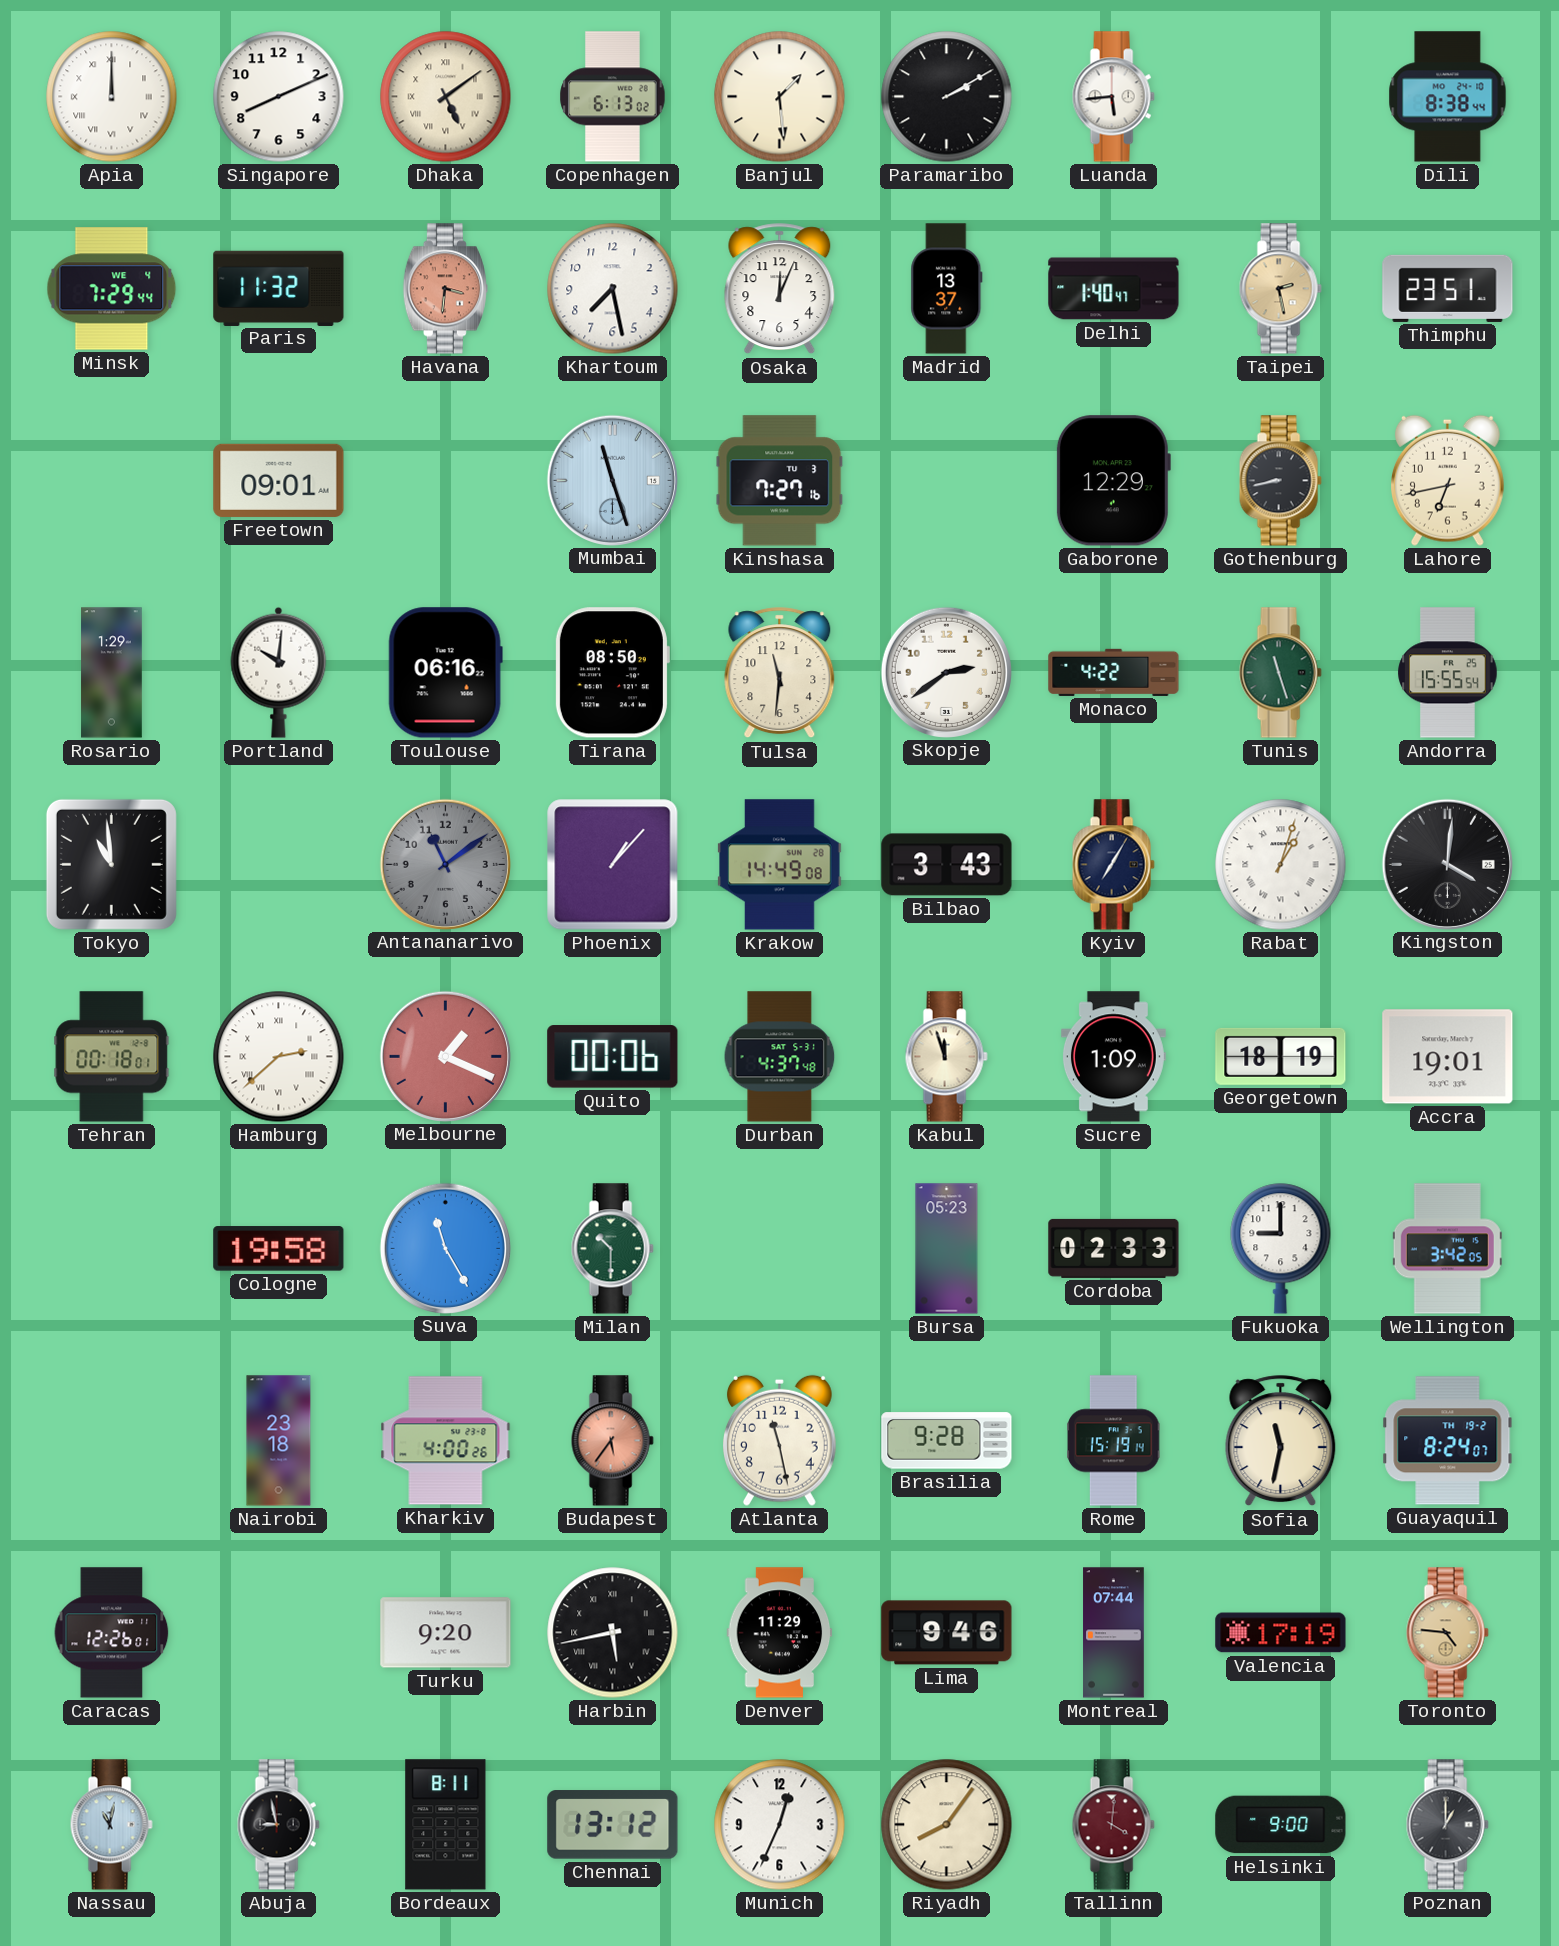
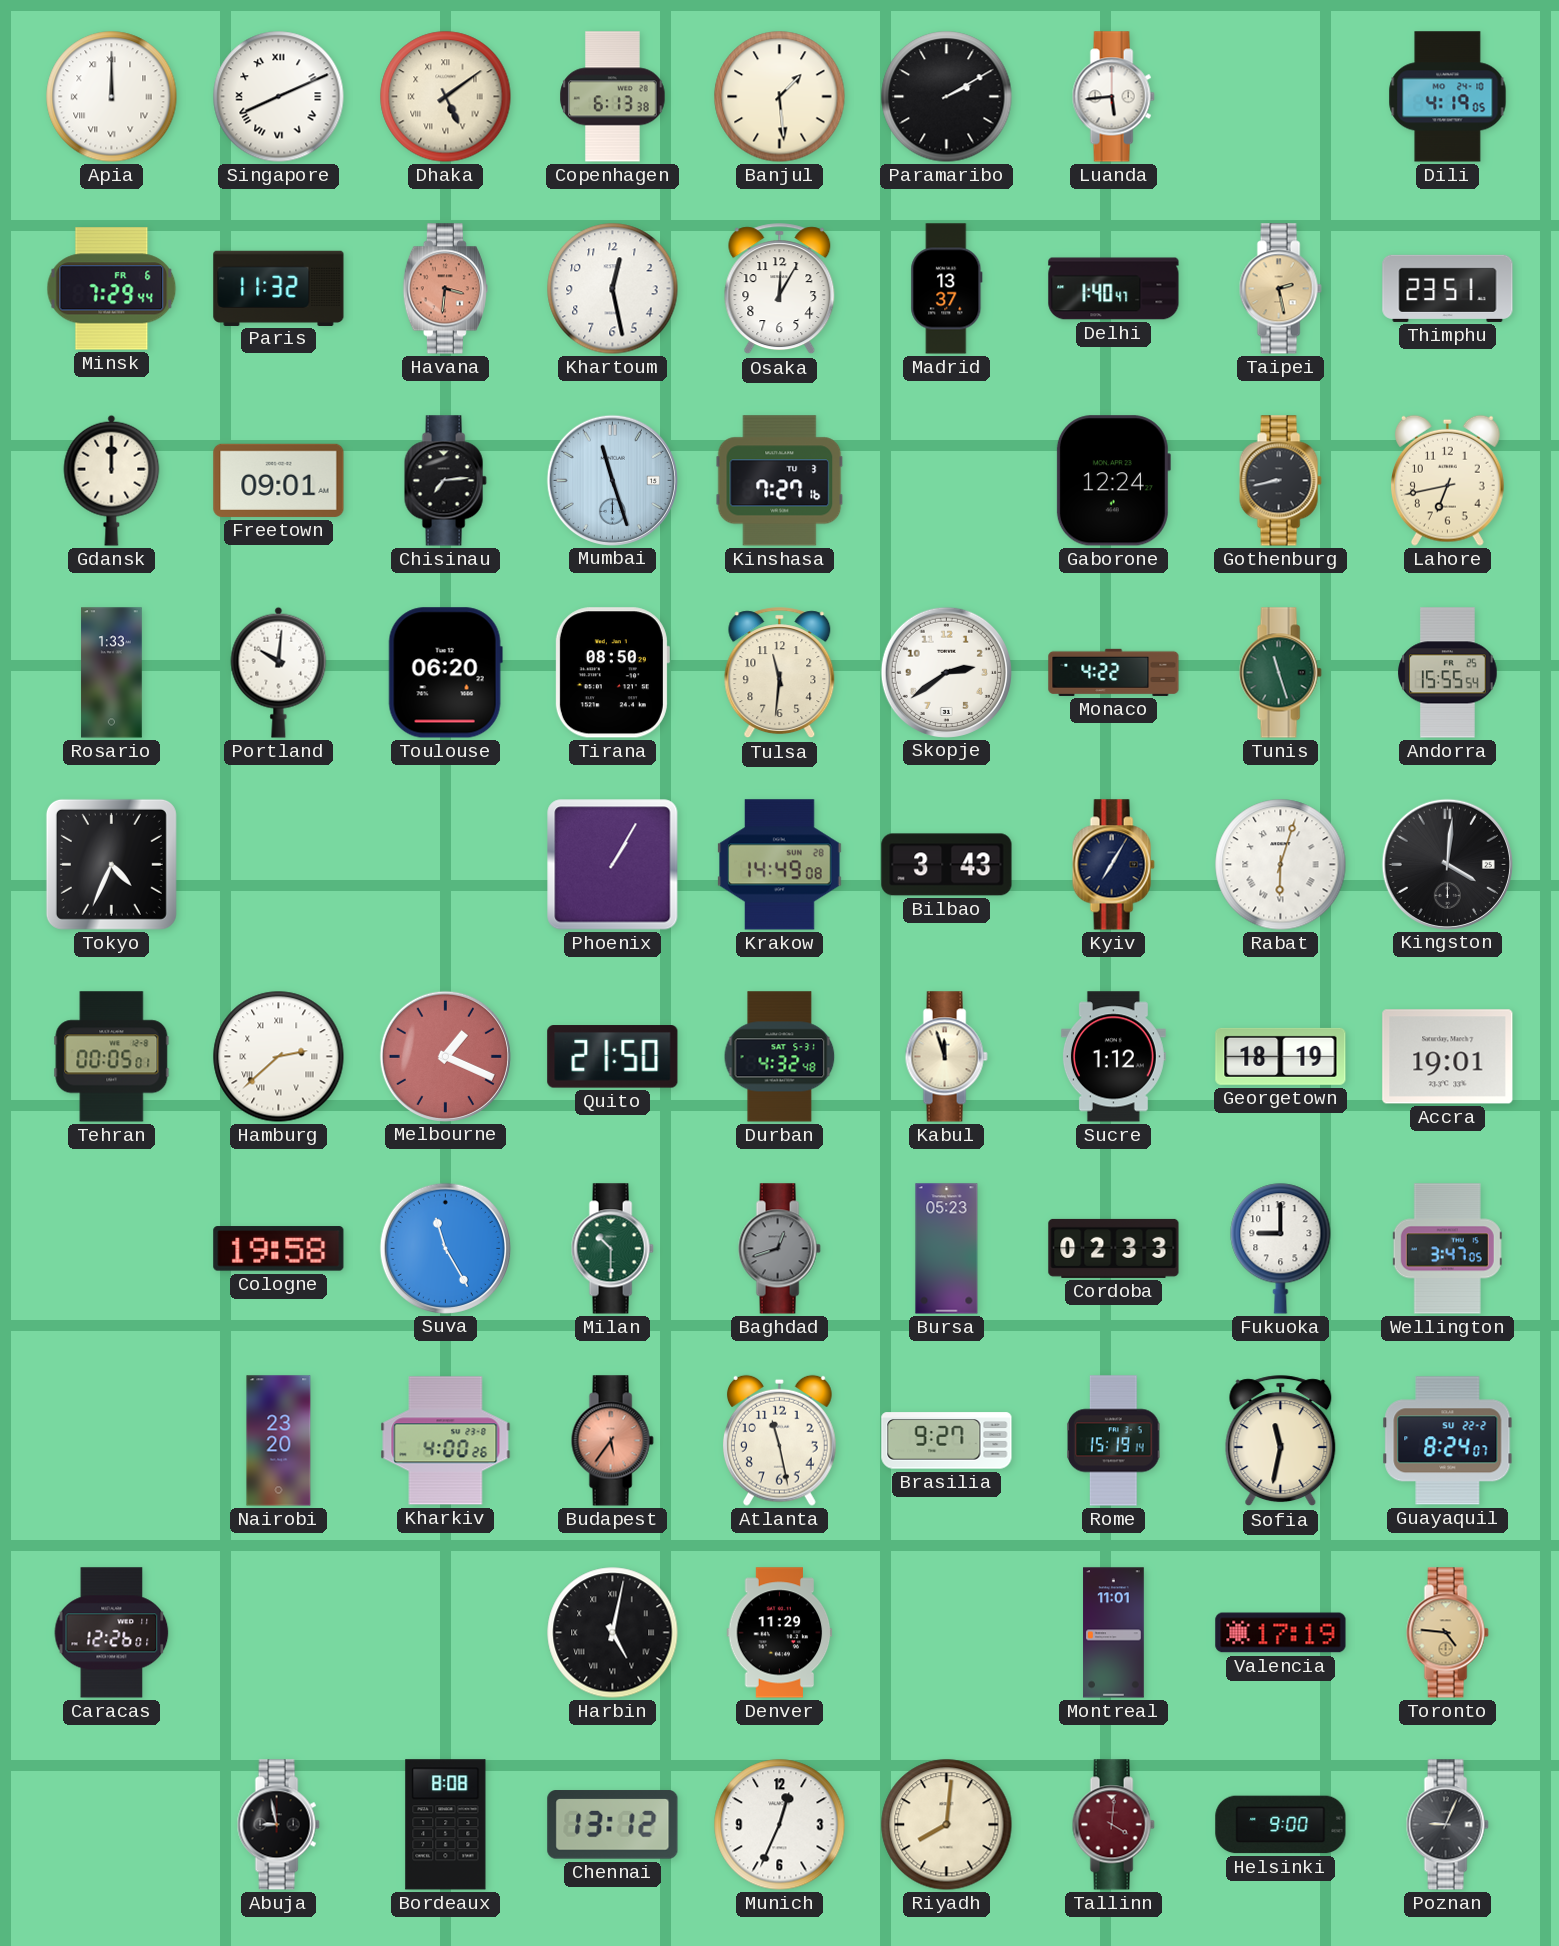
Singapore numerals: Arabic -> Roman (279, 97)
Copenhagen: 6:13:02 -> 6:13:38 (613, 97)
Dili: 8:38 -> 4:19 (1448, 97)
Minsk date: WE 4 -> FR 6 (112, 289)
Khartoum: 7:28 -> 12:28 (613, 289)
Osaka: 12:04 -> 12:05 (780, 289)
Gdansk: none -> 12:00 (112, 480)
Chisinau: none -> 7:14 (445, 481)
Gaborone: 12:29 -> 12:24 (1113, 481)
Rosario: 1:29 -> 1:33 (112, 673)
Toulouse: 06:16 -> 06:20 (445, 673)
Tokyo: 10:59 -> 4:34 (111, 864)
Antananarivo: 11:09 -> none (445, 864)
Phoenix: 1:07 -> 1:05 (613, 865)
Rabat: 1:03 -> 6:03 (1281, 865)
Tehran: 00:18 -> 00:05 (112, 1057)
Quito: 00:06 -> 21:50 (613, 1057)
Durban: 4:37 -> 4:32 (780, 1057)
Sucre: 1:09 -> 1:12 (1113, 1057)
Baghdad: none -> 12:42 (779, 1249)
Wellington: 3:42 -> 3:47 (1447, 1249)
Nairobi: 23:18 -> 23:20 (279, 1441)
Brasilia: 9:28 -> 9:27 (947, 1441)
Guayaquil date: TH 19-2 -> SU 22-2 (1448, 1441)
Turku: 9:20 -> none (446, 1633)
Harbin: 5:43 -> 5:02 (613, 1633)
Lima: 9:46 -> none (947, 1633)
Montreal: 07:44 -> 11:01 (1114, 1633)
Nassau: 11:02 -> none (111, 1825)
Bordeaux: 8:11 -> 8:08 (446, 1825)
Riyadh: 8:06 -> 8:01 (947, 1825)
Poznan: 1:00 -> 9:04 (1447, 1825)
